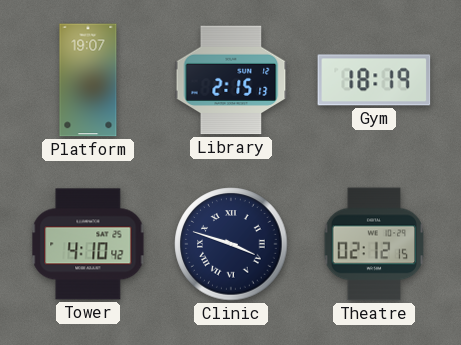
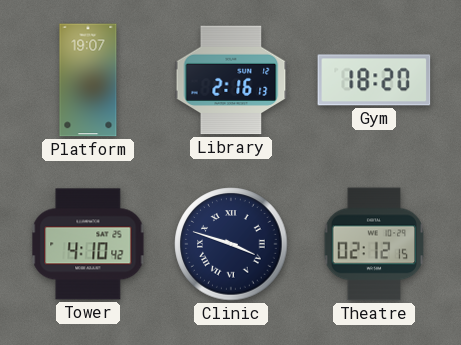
Library: 2:15 -> 2:16 (231, 80)
Gym: 18:19 -> 18:20 (374, 80)
